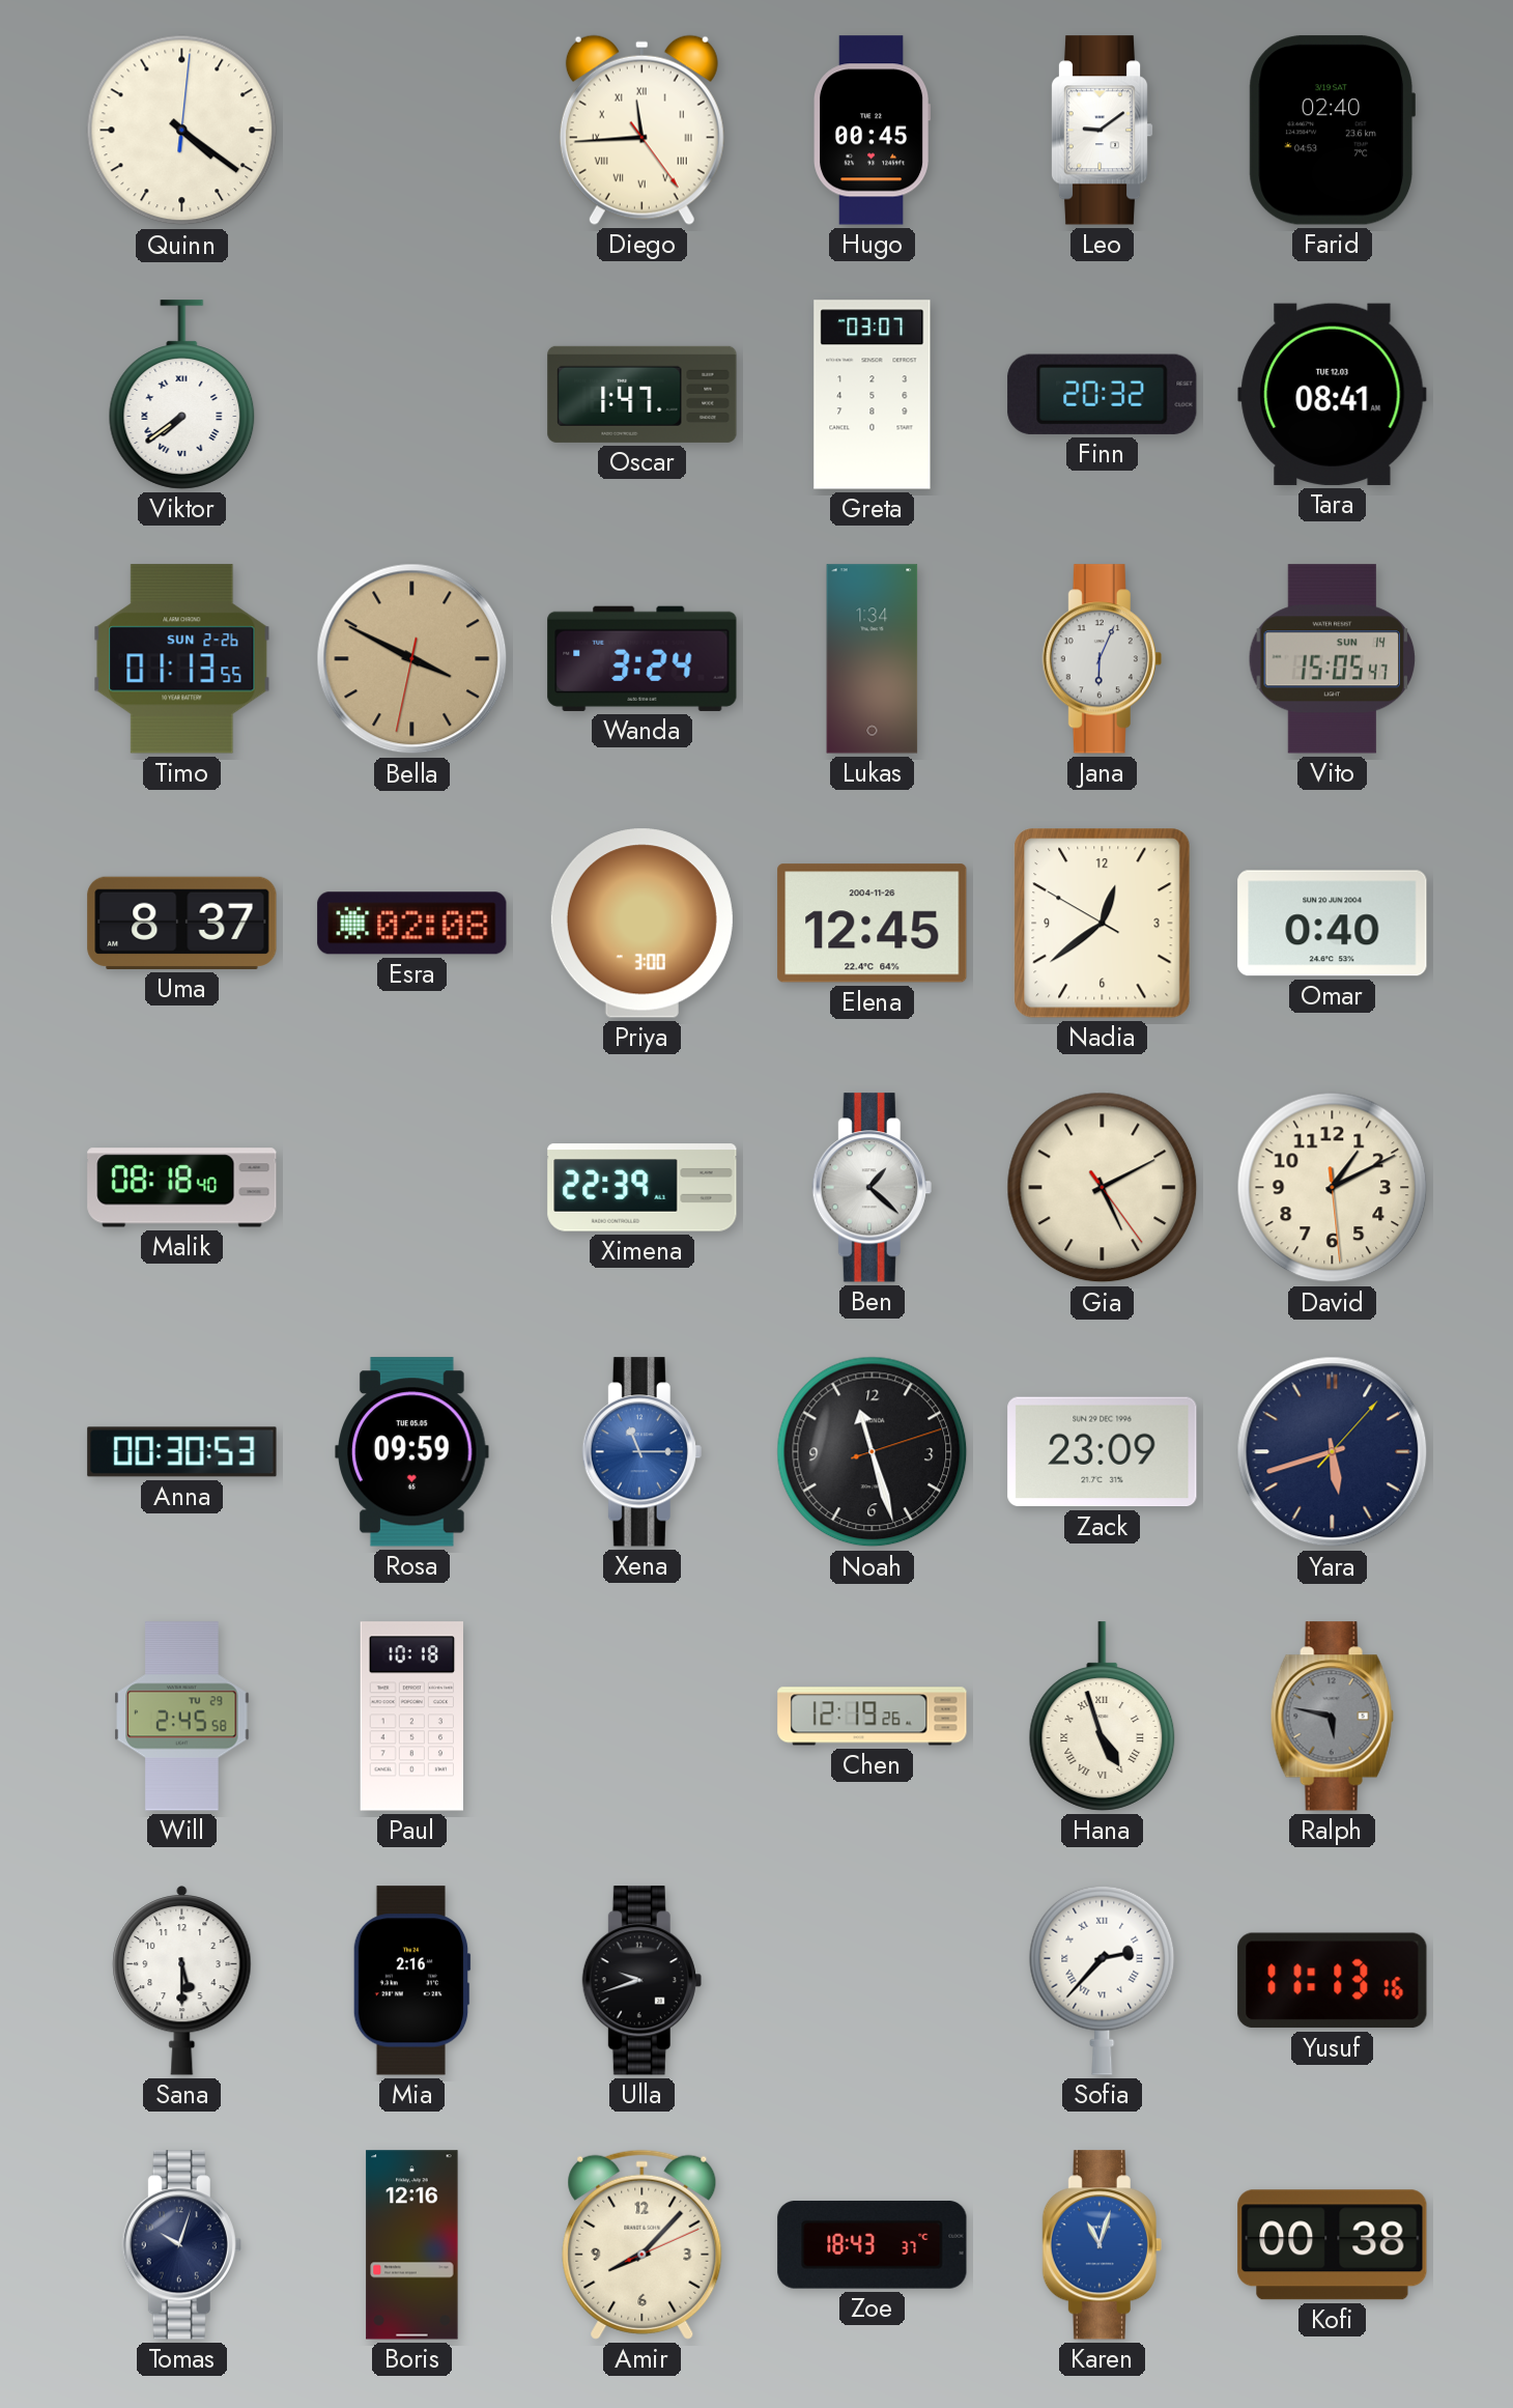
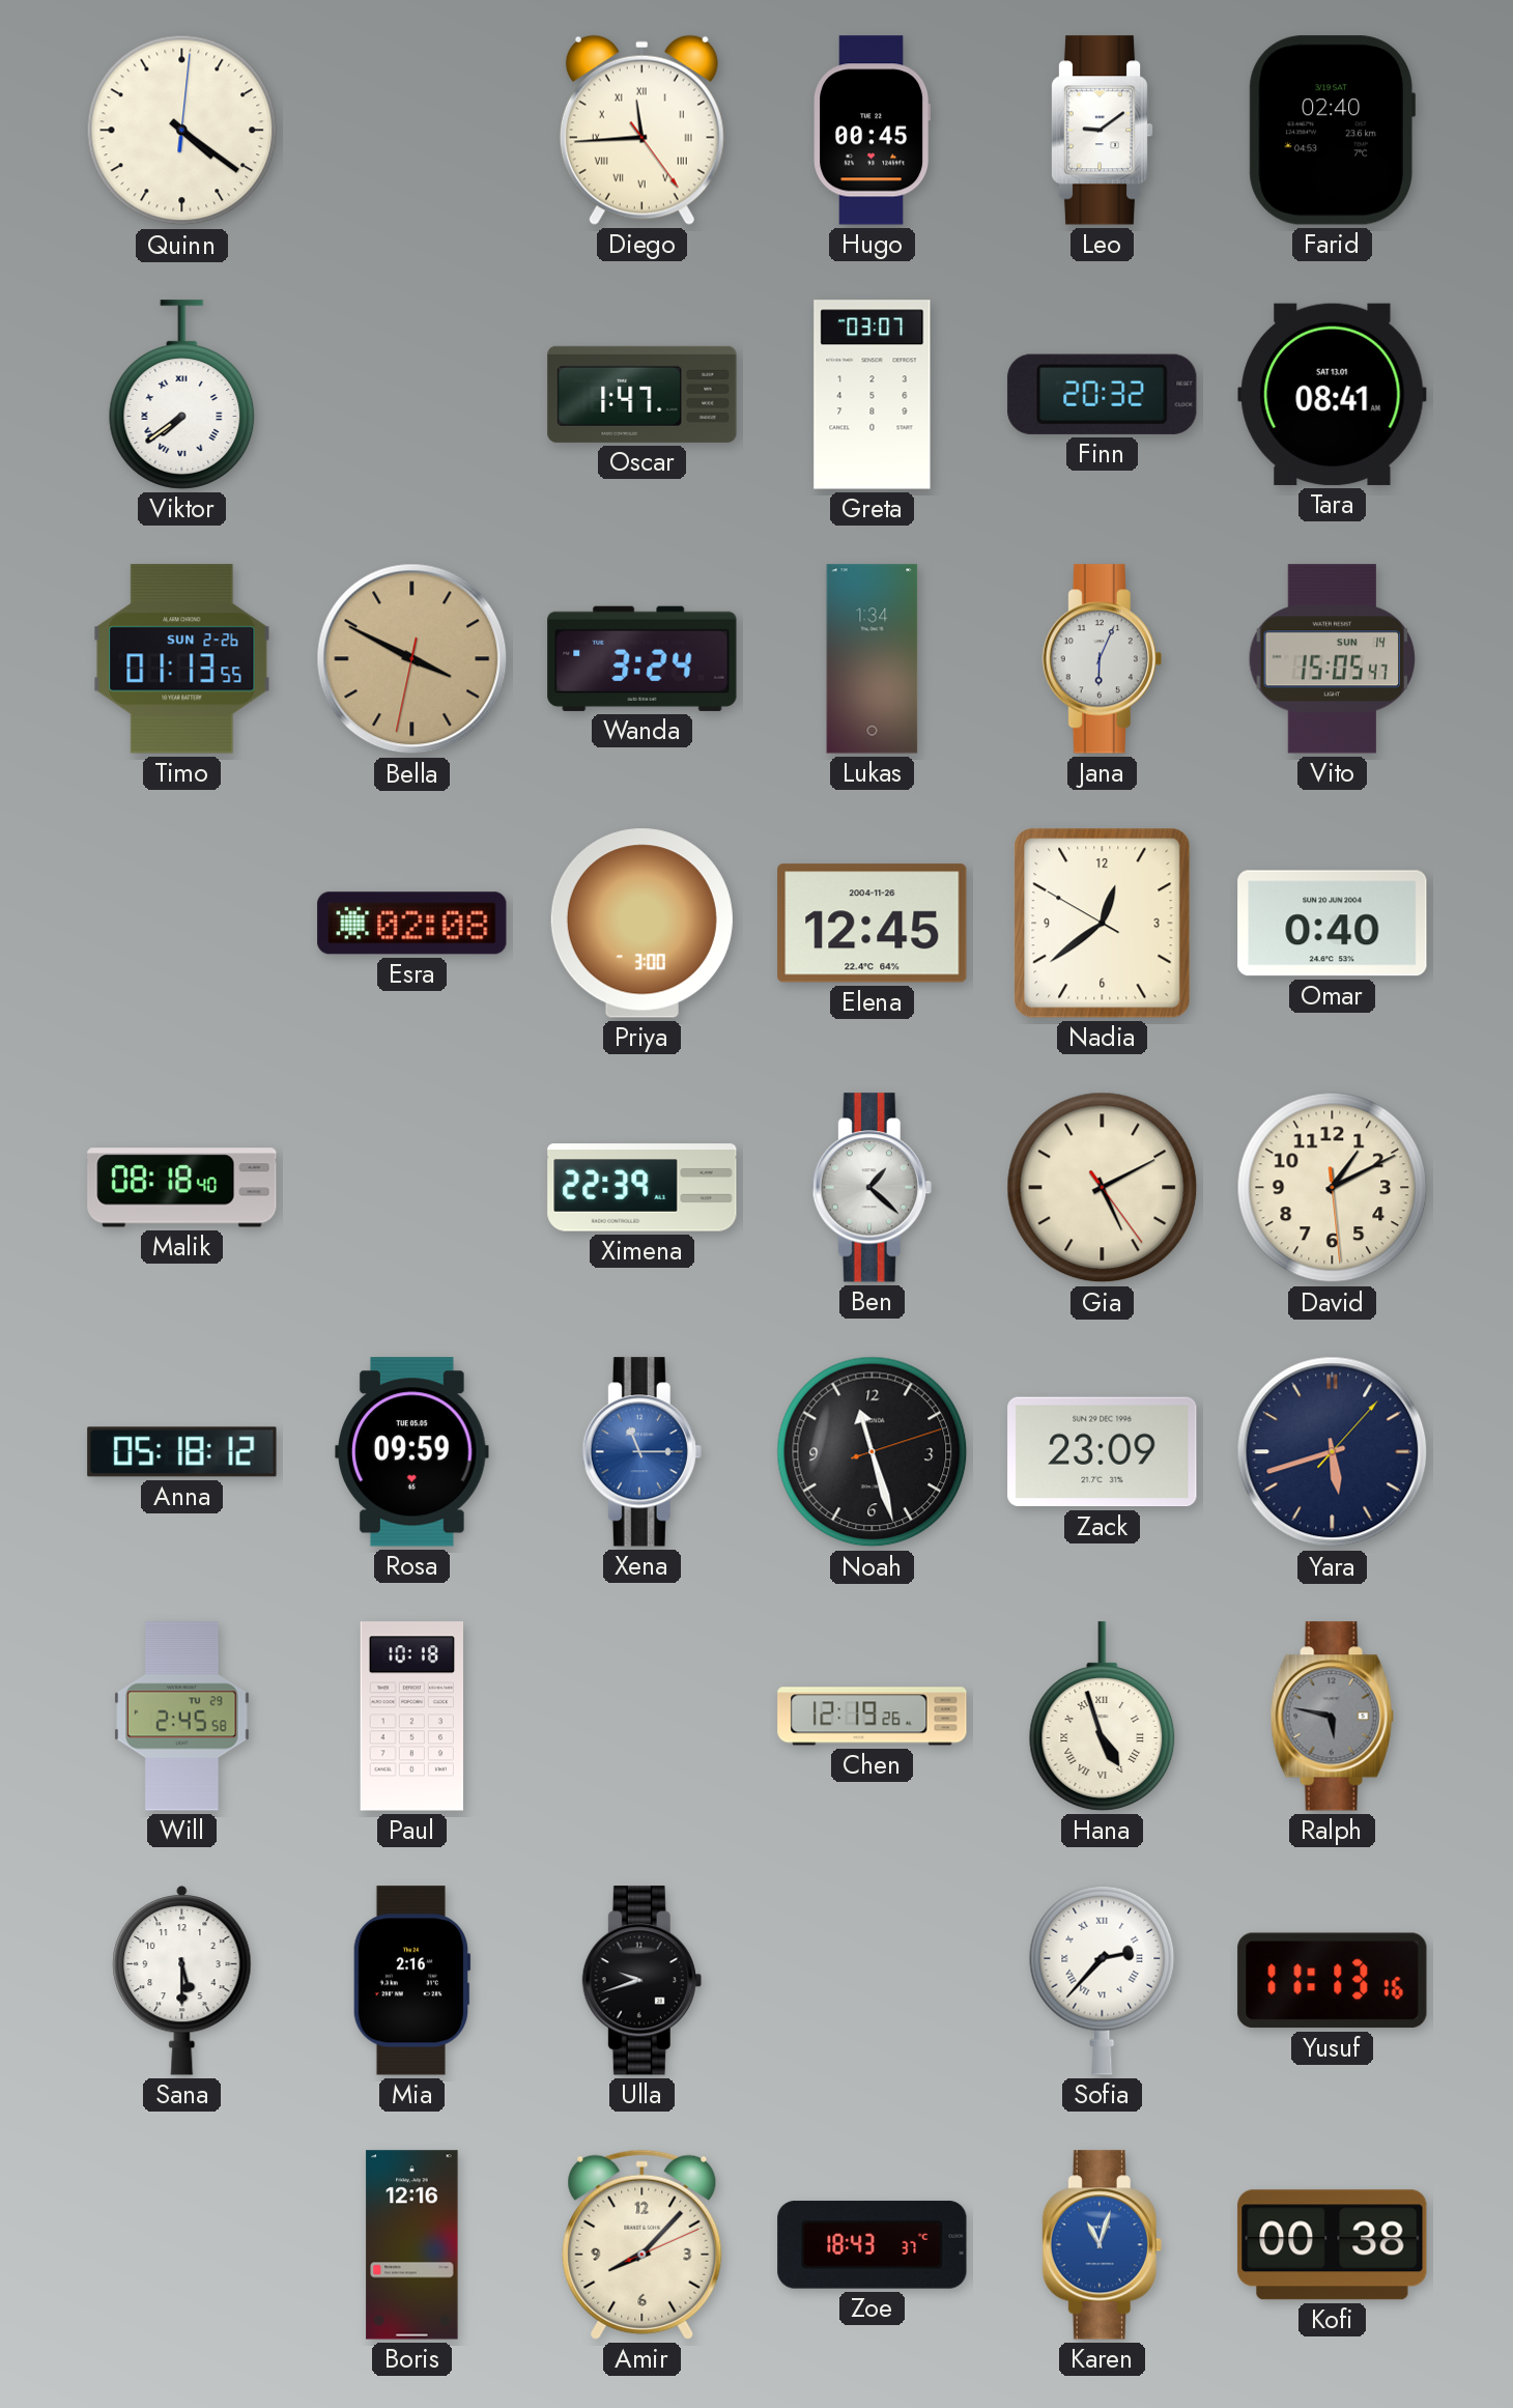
Tara date: TUE 12.03 -> SAT 13.01 (1333, 394)
Uma: 8:37 -> none (182, 923)
Anna: 00:30 -> 05:18 (182, 1452)
Tomas: 10:03 -> none (181, 2245)
